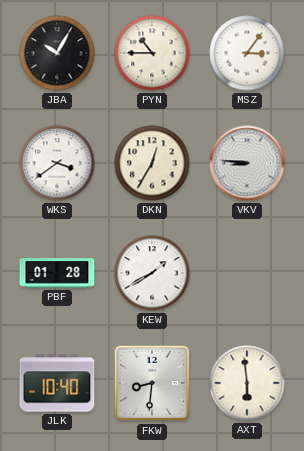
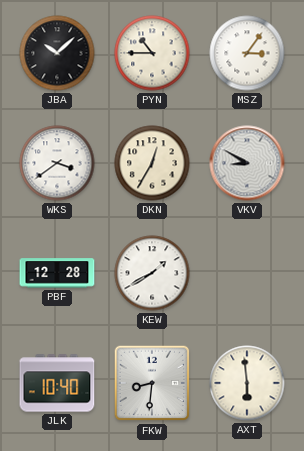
JBA: 10:05 -> 10:08 (57, 53)
VKV: 8:46 -> 8:50 (247, 163)
PBF: 01:28 -> 12:28 (57, 273)
